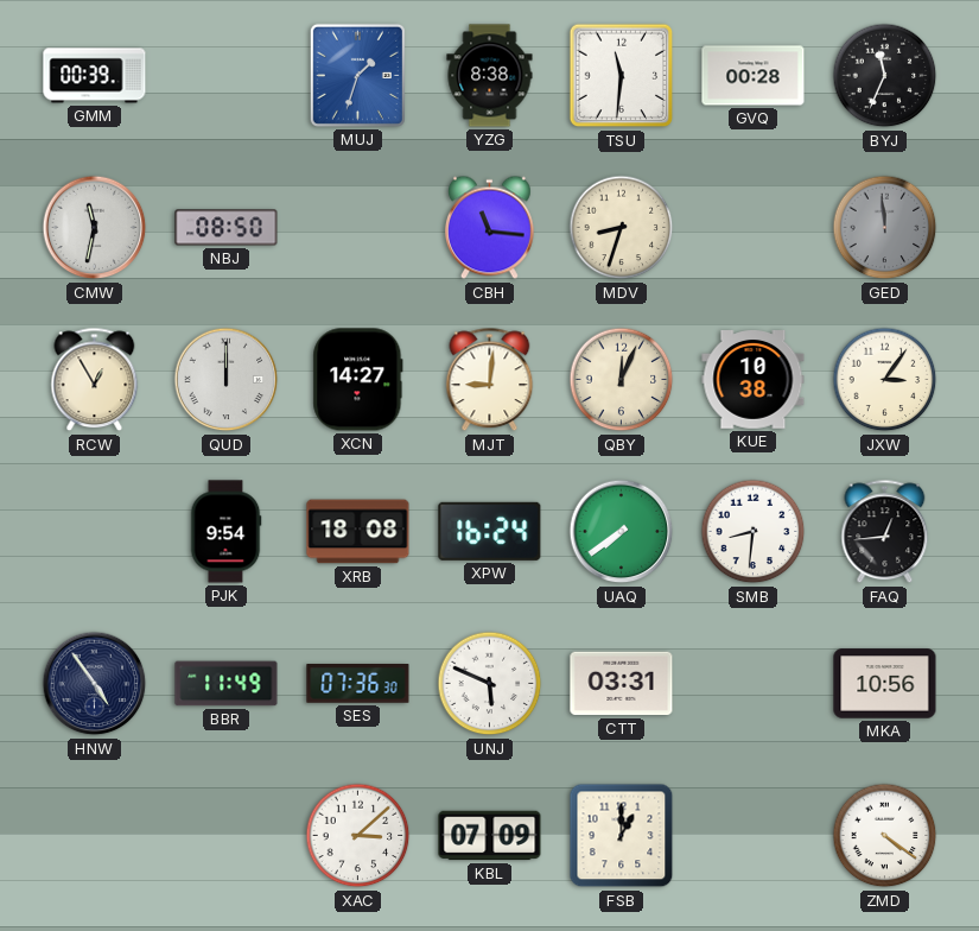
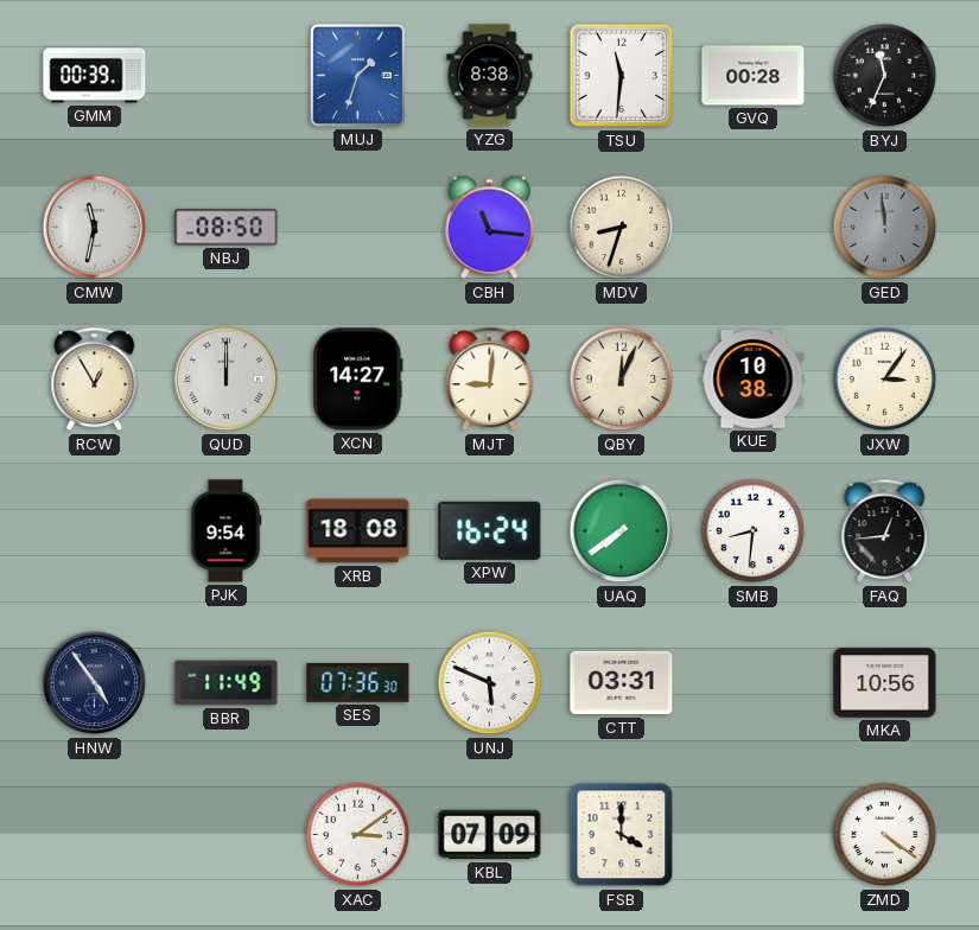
XAC: 3:08 -> 3:09 (358, 835)
FSB: 1:00 -> 4:00 (622, 835)
